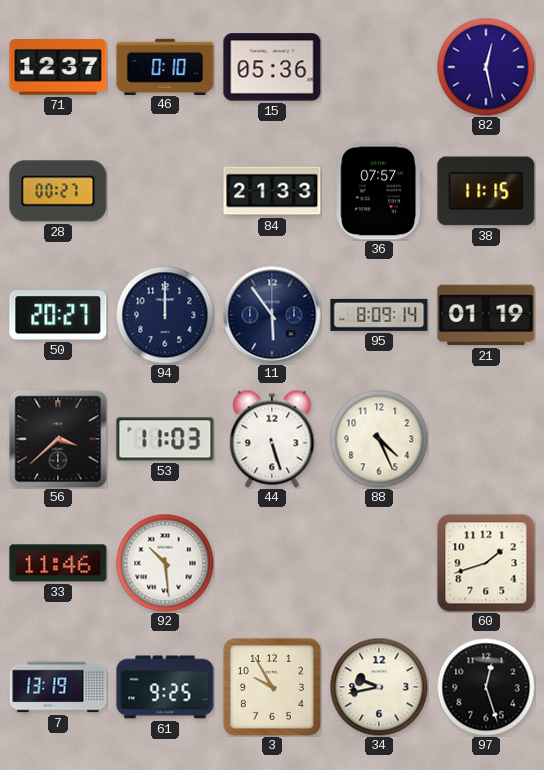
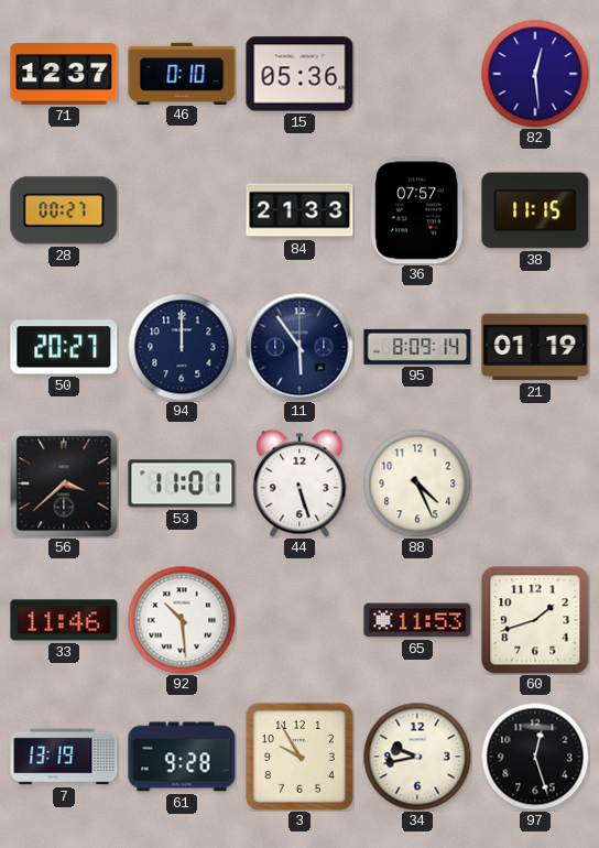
82: 12:28 -> 12:29 (535, 74)
53: 11:03 -> 11:01 (182, 483)
65: none -> 11:53 (417, 620)
61: 9:25 -> 9:28 (182, 757)
